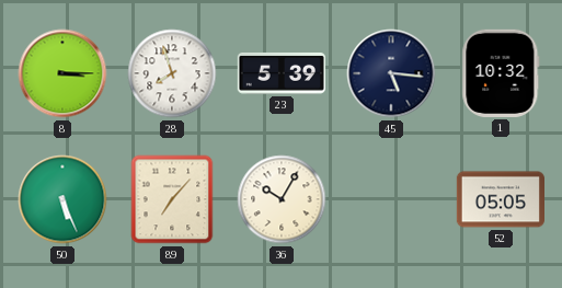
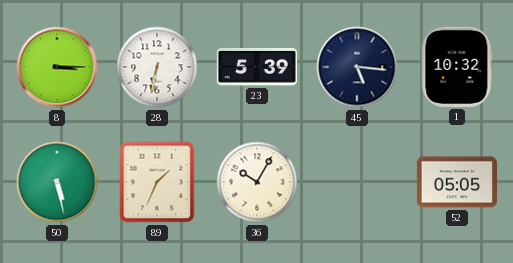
28: 7:57 -> 6:32 (157, 67)
50: 5:26 -> 5:28 (57, 182)
89: 7:07 -> 1:34 (157, 182)
